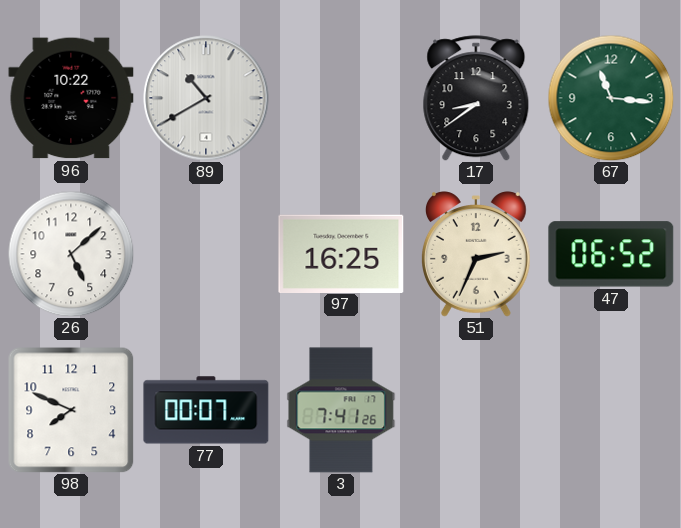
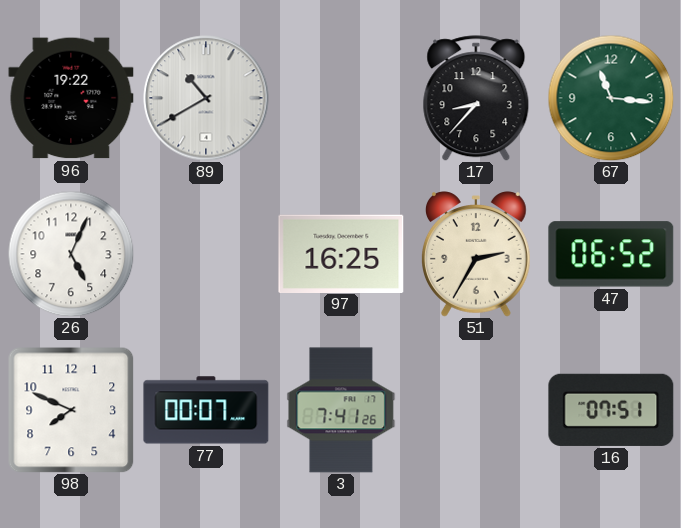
96: 10:22 -> 19:22 (71, 98)
17: 8:39 -> 8:37 (476, 98)
26: 5:08 -> 5:04 (71, 254)
51: 2:34 -> 2:35 (477, 254)
16: none -> 07:51 (611, 410)
